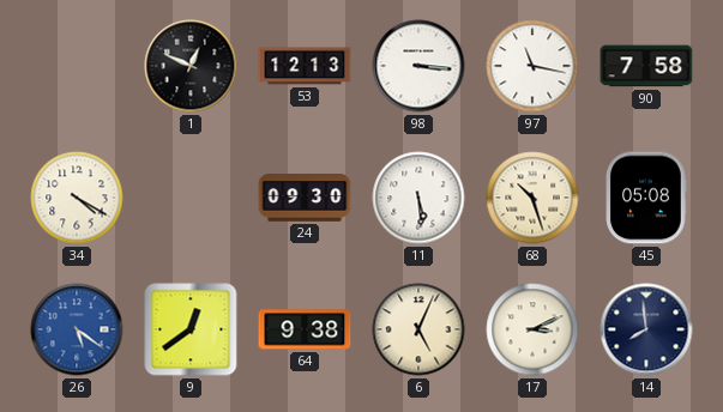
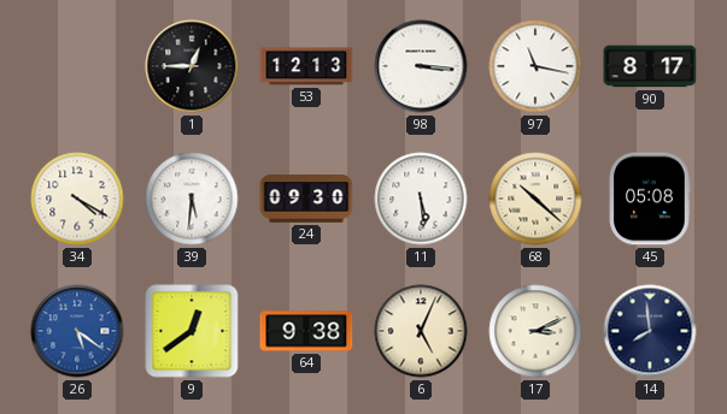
1: 12:49 -> 12:45 (192, 66)
90: 7:58 -> 8:17 (650, 66)
39: none -> 5:31 (192, 199)
68: 10:27 -> 10:22 (535, 199)
